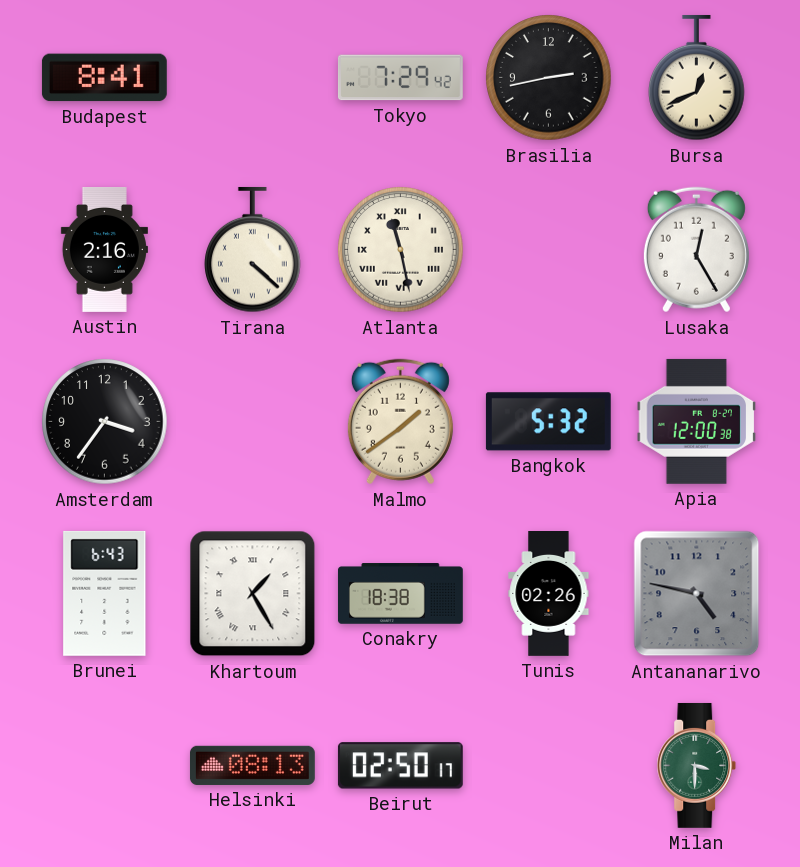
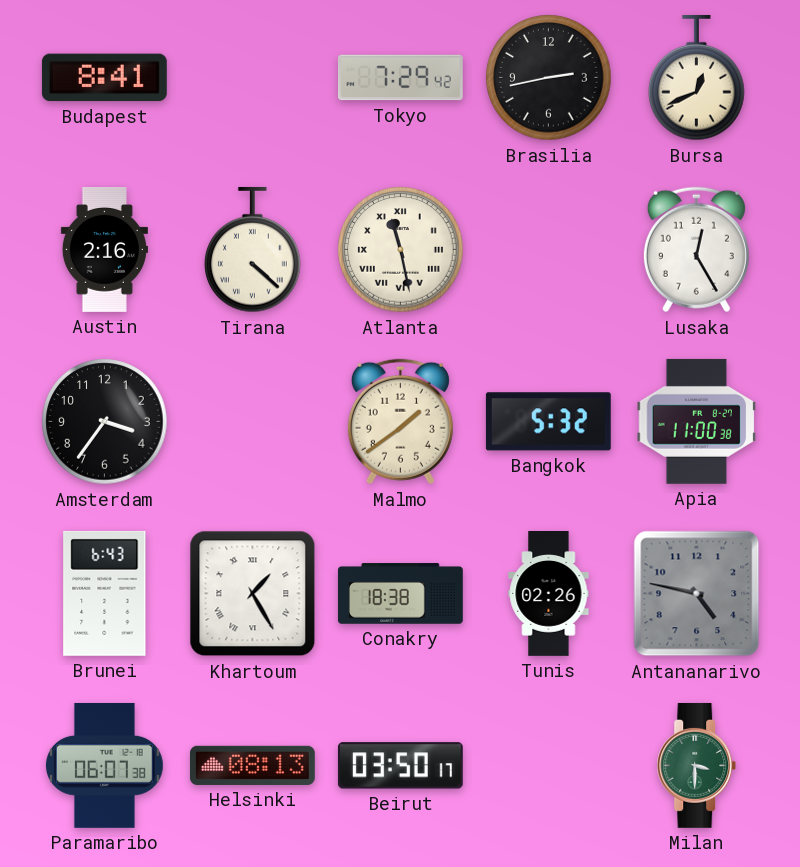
Apia: 12:00 -> 11:00 (697, 421)
Paramaribo: none -> 06:07 (105, 765)
Beirut: 02:50 -> 03:50 (400, 766)
